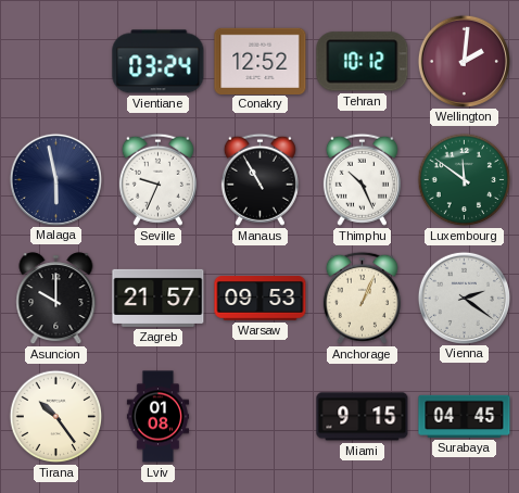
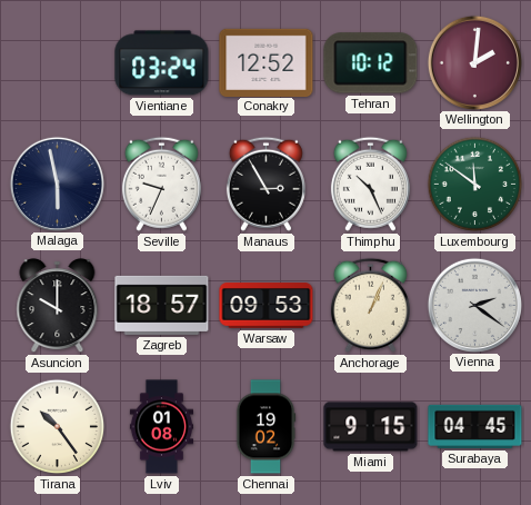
Manaus: 10:55 -> 2:55 (265, 184)
Zagreb: 21:57 -> 18:57 (162, 305)
Chennai: none -> 19:02 (265, 427)
